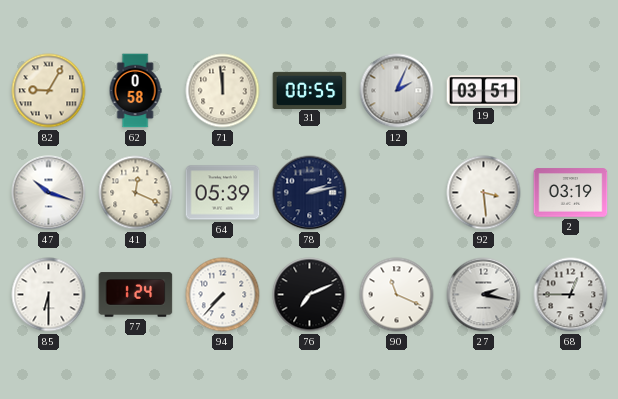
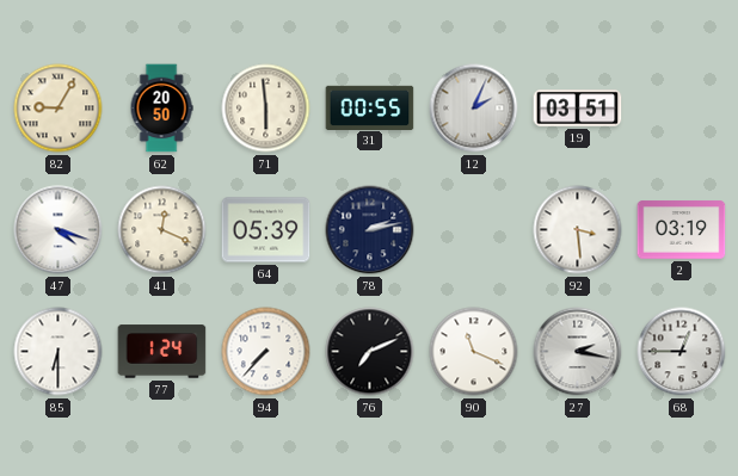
62: 0:58 -> 20:50 (161, 109)
71: 11:59 -> 5:59 (266, 109)
47: 10:18 -> 4:18 (59, 230)
